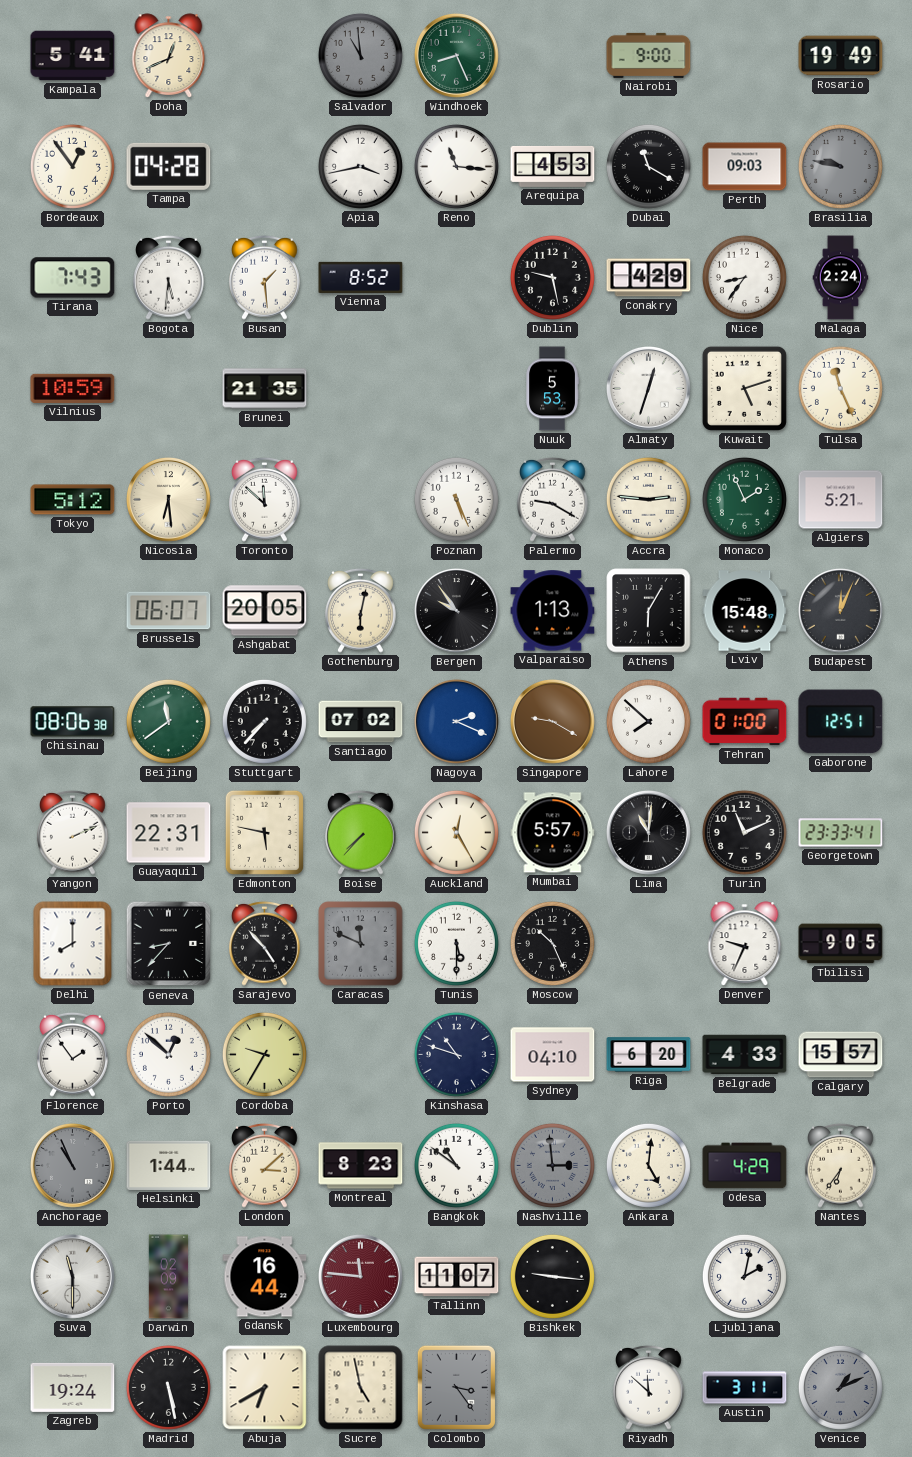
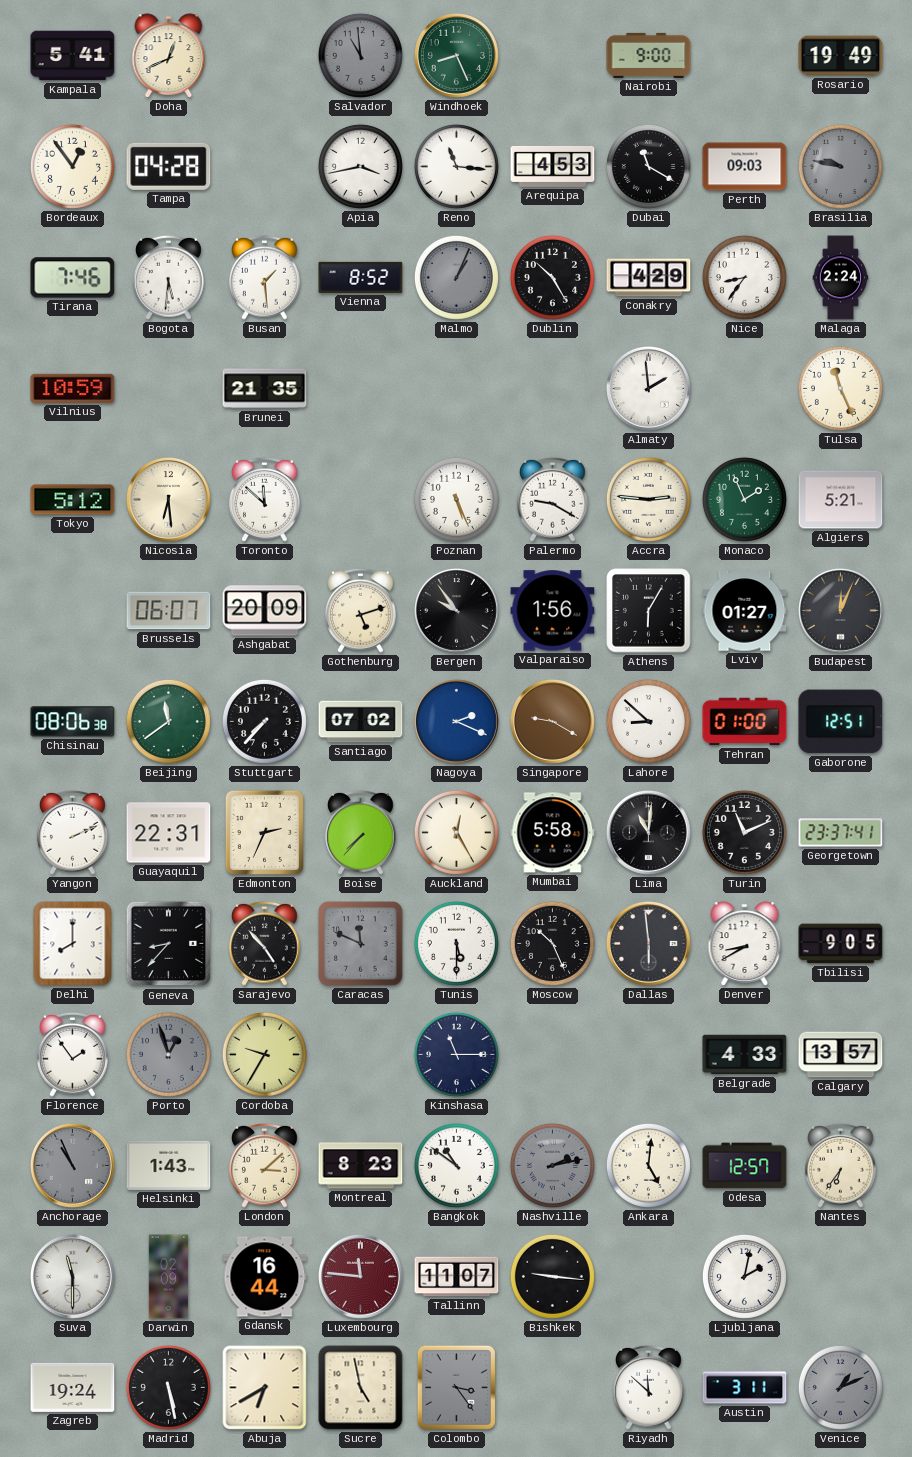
Tirana: 7:43 -> 7:46 (73, 278)
Malmo: none -> 1:04 (456, 277)
Dublin: 9:28 -> 10:25 (552, 277)
Nuuk: 5:53 -> none (552, 389)
Almaty: 12:33 -> 1:59 (649, 389)
Kuwait: 5:12 -> none (744, 388)
Ashgabat: 20:05 -> 20:09 (265, 611)
Gothenburg: 6:02 -> 5:12 (361, 610)
Valparaiso: 1:13 -> 1:56 (553, 611)
Lviv: 15:48 -> 01:27 (745, 611)
Lahore: 7:52 -> 8:52 (648, 721)
Edmonton: 5:47 -> 2:34 (264, 832)
Mumbai: 5:57 -> 5:58 (553, 833)
Georgetown: 23:33 -> 23:37 (841, 833)
Dallas: none -> 5:59 (649, 944)
Denver: 9:34 -> 8:40 (745, 944)
Porto: 12:52 -> 12:57 (168, 1054)
Porto dial: white -> grey (168, 1054)
Kinshasa: 10:48 -> 11:15 (456, 1054)
Sydney: 04:10 -> none (553, 1055)
Riga: 6:20 -> none (649, 1055)
Calgary: 15:57 -> 13:57 (841, 1055)
Helsinki: 1:44 -> 1:43 (169, 1165)
Nashville: 2:59 -> 2:13 (552, 1165)
Odesa: 4:29 -> 12:57 (745, 1166)
